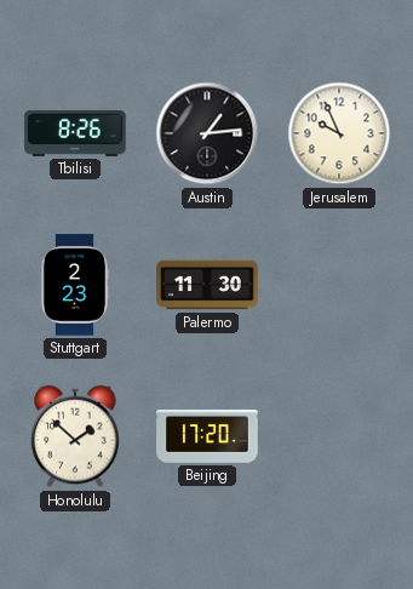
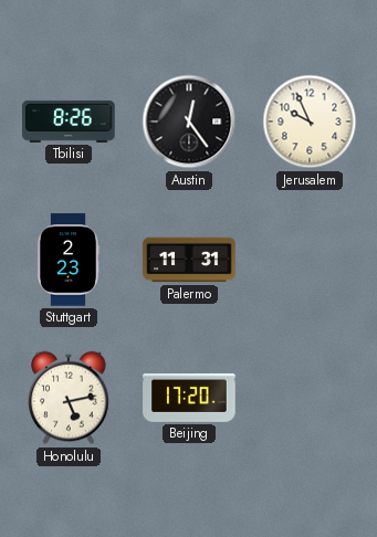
Austin: 1:14 -> 12:24 (189, 122)
Palermo: 11:30 -> 11:31 (189, 260)
Honolulu: 1:52 -> 5:13 (69, 398)
